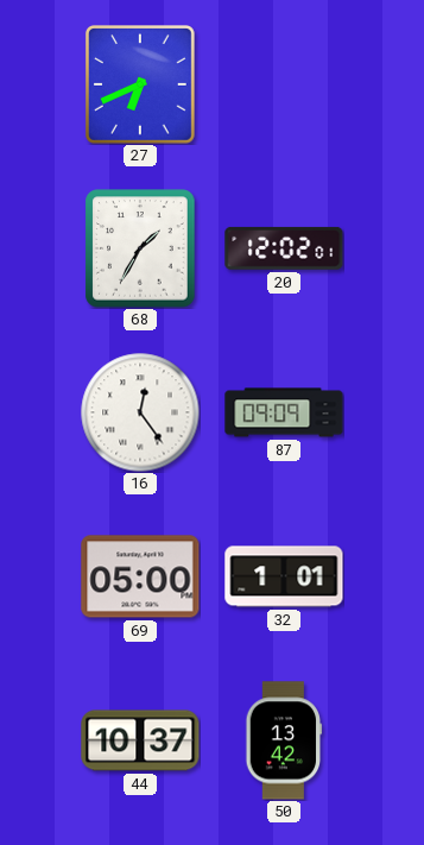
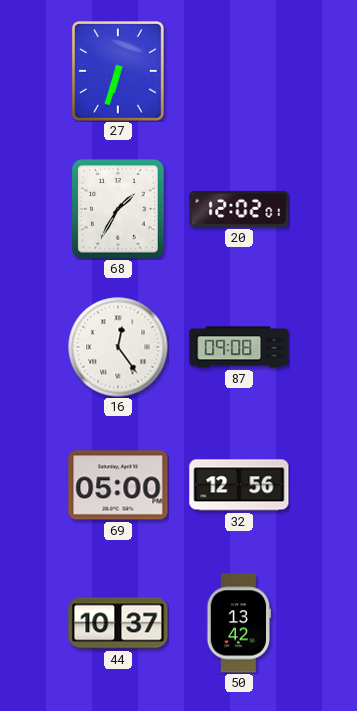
27: 6:41 -> 6:33 (118, 72)
87: 09:09 -> 09:08 (239, 347)
32: 1:01 -> 12:56 (239, 485)
